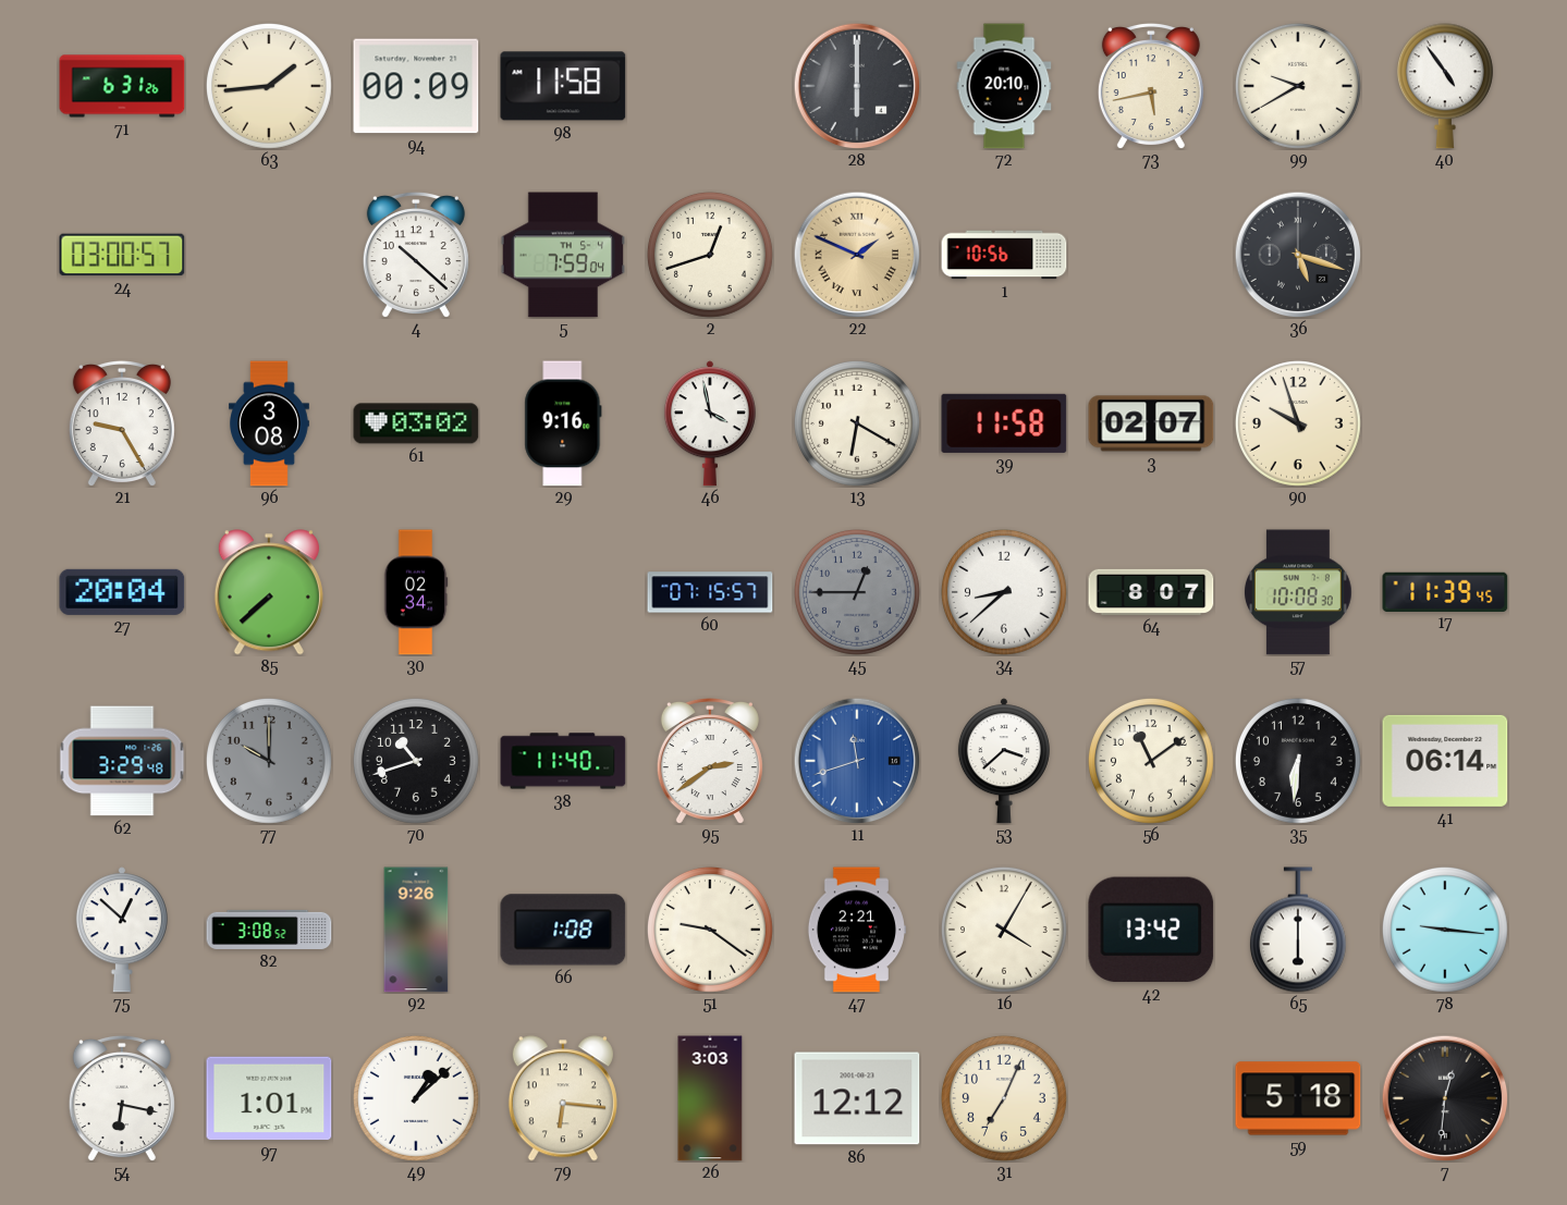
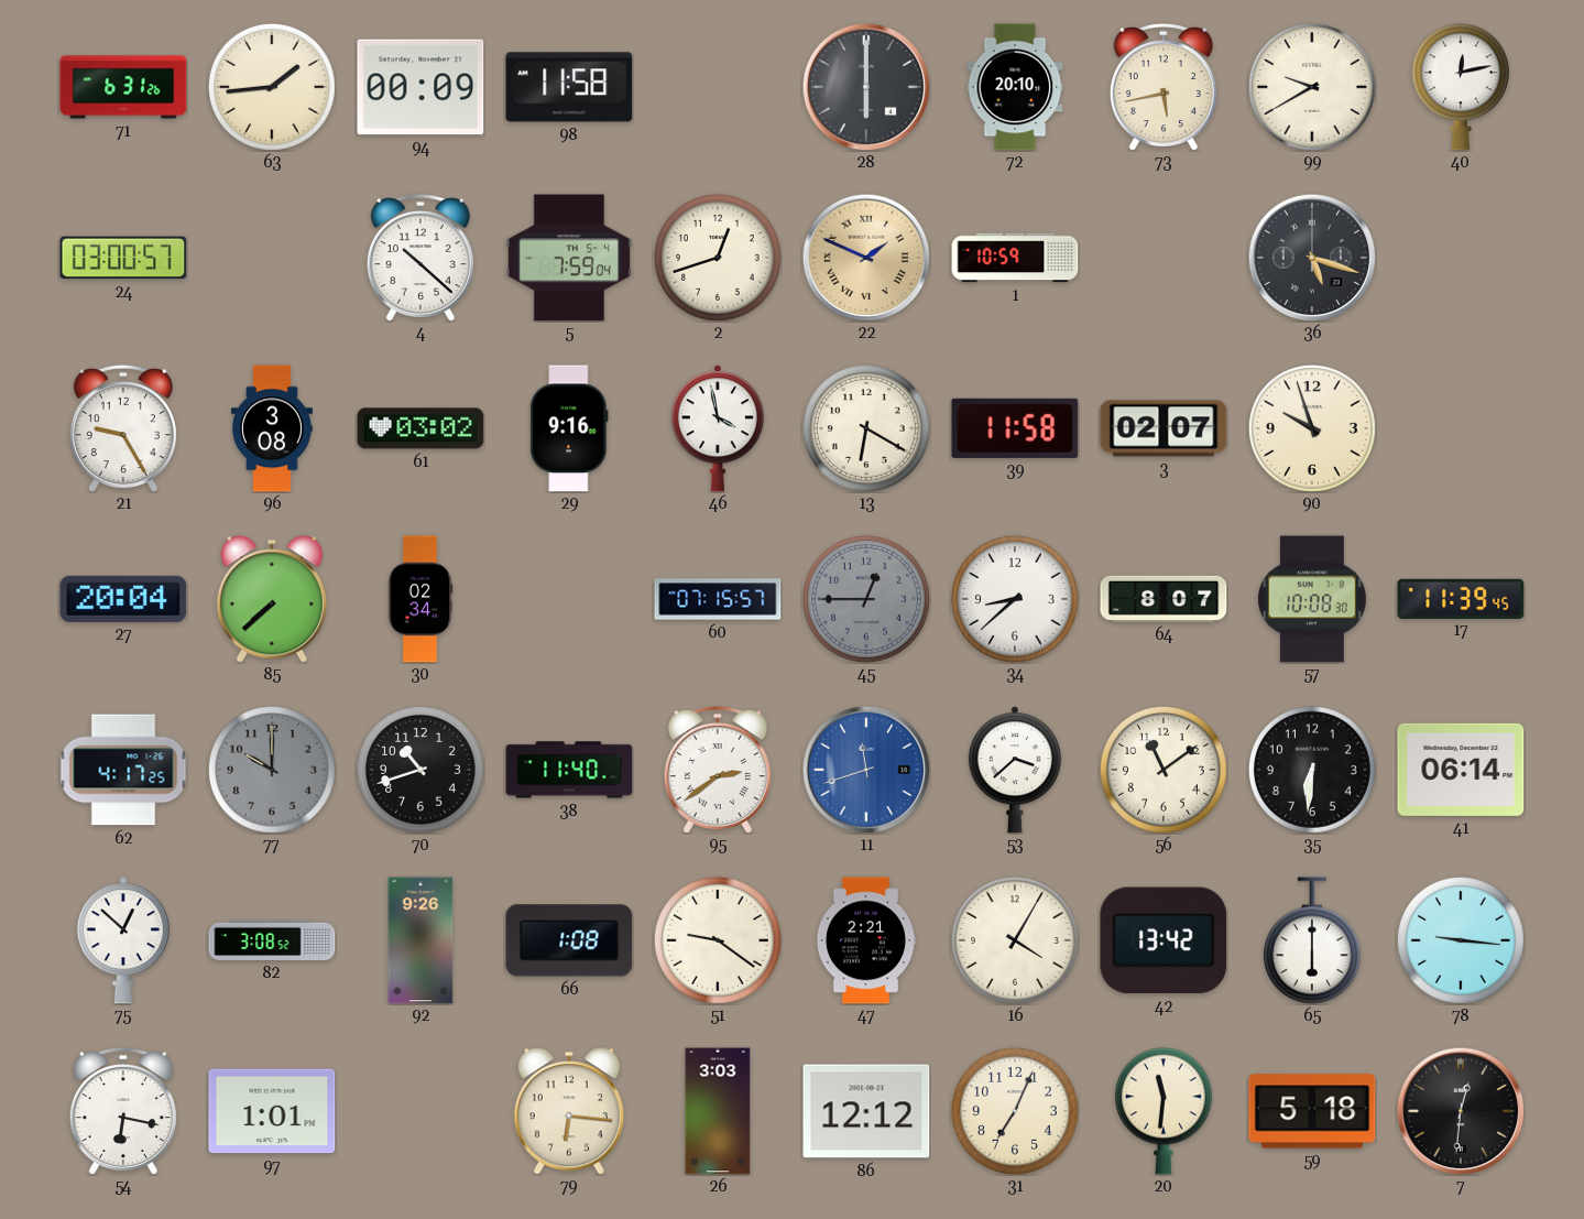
40: 4:54 -> 12:13 (1461, 87)
1: 10:56 -> 10:59 (1015, 258)
62: 3:29 -> 4:17 (123, 770)
49: 1:08 -> none (416, 1098)
20: none -> 11:31 (1164, 1111)
